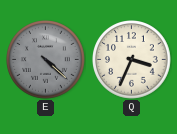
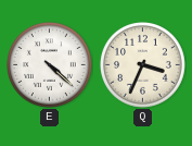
E dial: grey -> white (50, 65)
